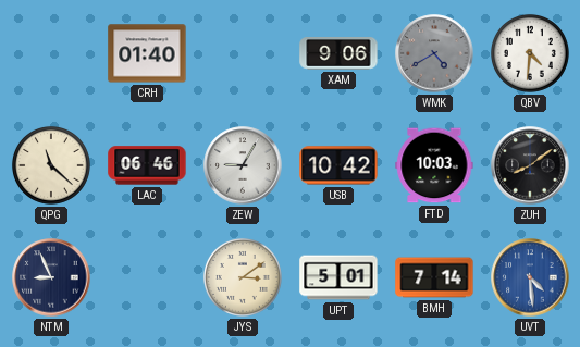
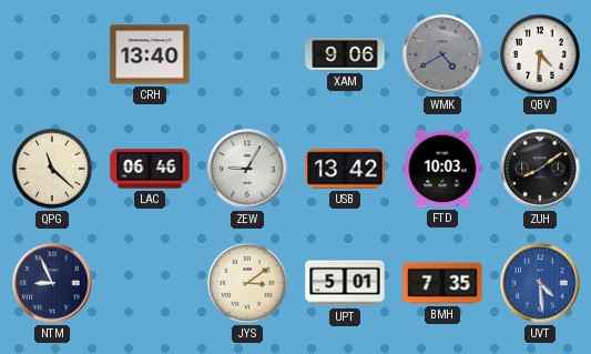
CRH: 01:40 -> 13:40 (150, 54)
USB: 10:42 -> 13:42 (345, 169)
BMH: 7:14 -> 7:35 (442, 283)
